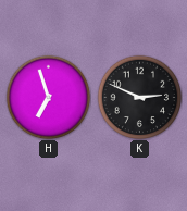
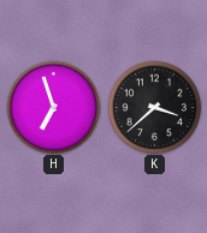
K: 2:49 -> 3:38 (154, 107)
